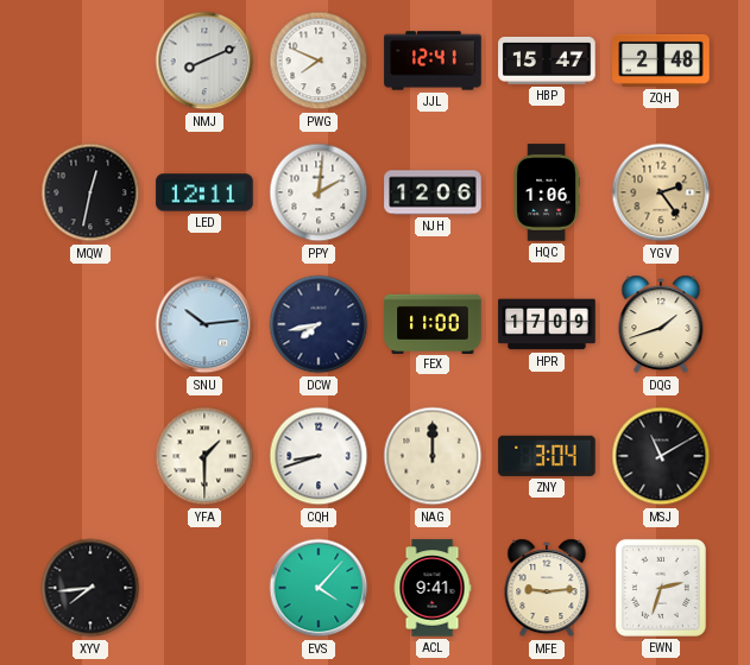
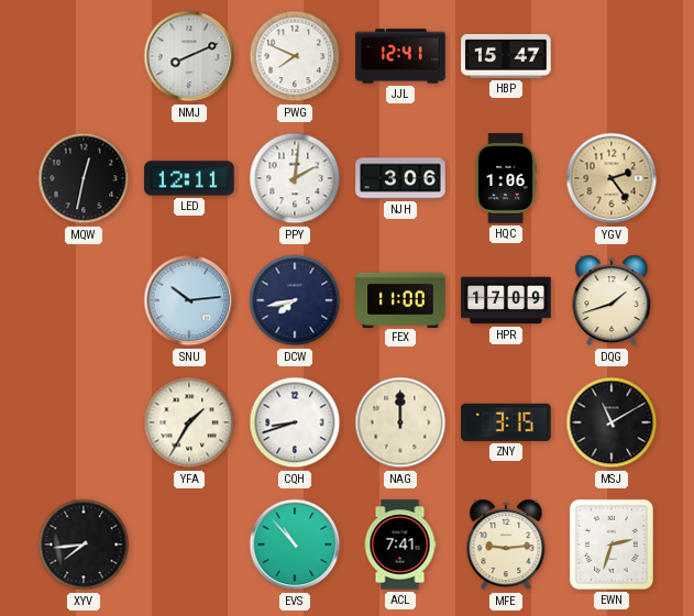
ZQH: 2:48 -> none (661, 61)
NJH: 12:06 -> 3:06 (400, 178)
YFA: 1:30 -> 1:35 (189, 422)
ZNY: 3:04 -> 3:15 (506, 422)
EVS: 4:07 -> 10:53 (295, 544)
ACL: 9:41 -> 7:41 (400, 544)
